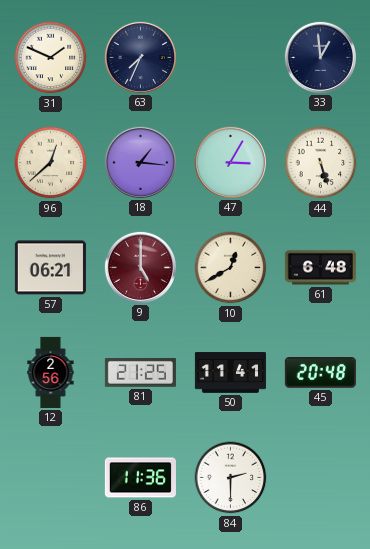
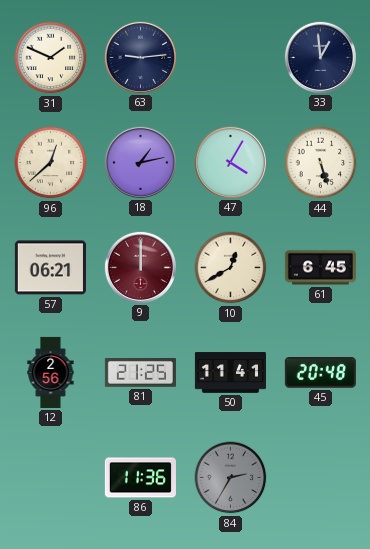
63: 7:34 -> 9:14 (140, 57)
18: 1:16 -> 1:13 (140, 162)
47: 3:05 -> 4:05 (230, 162)
9: 5:00 -> 12:00 (140, 267)
61: 6:48 -> 6:45 (320, 268)
84: 2:30 -> 2:35 (231, 478)
84 dial: white -> grey (231, 478)
